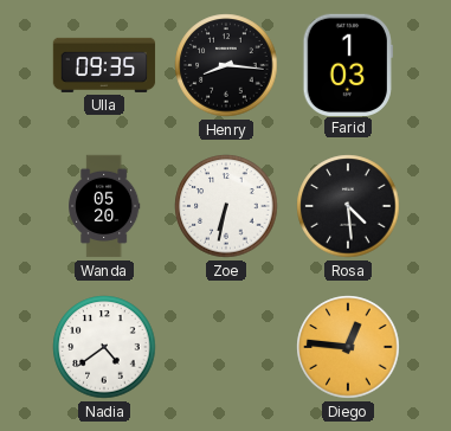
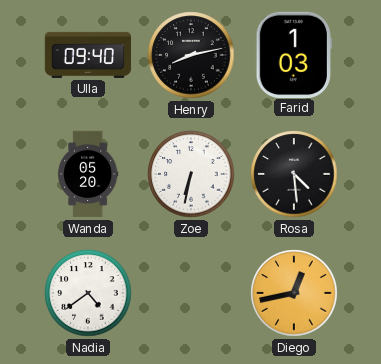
Ulla: 09:35 -> 09:40 (88, 55)
Henry: 8:16 -> 8:13 (191, 55)
Diego: 12:46 -> 12:43 (294, 293)
